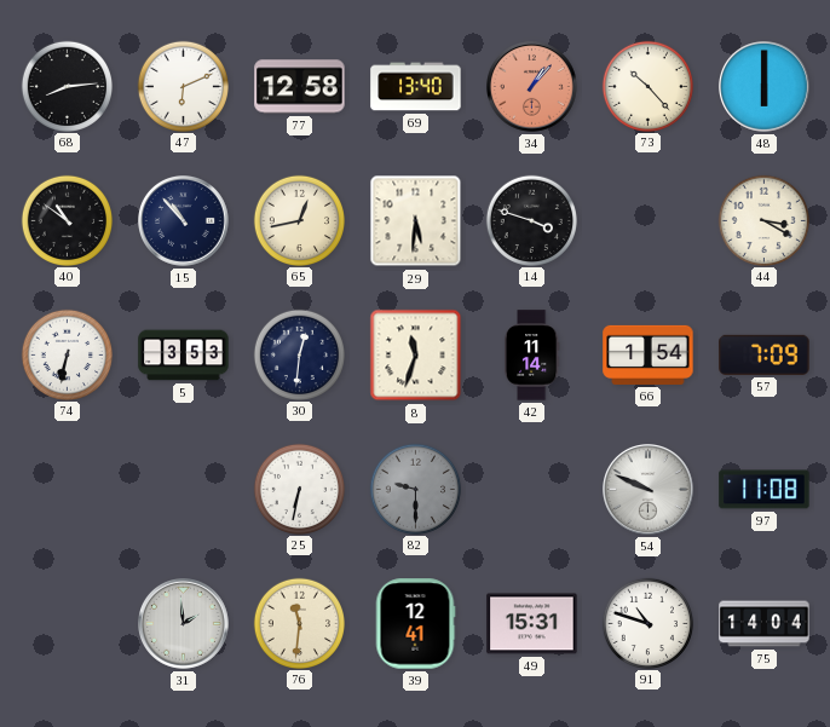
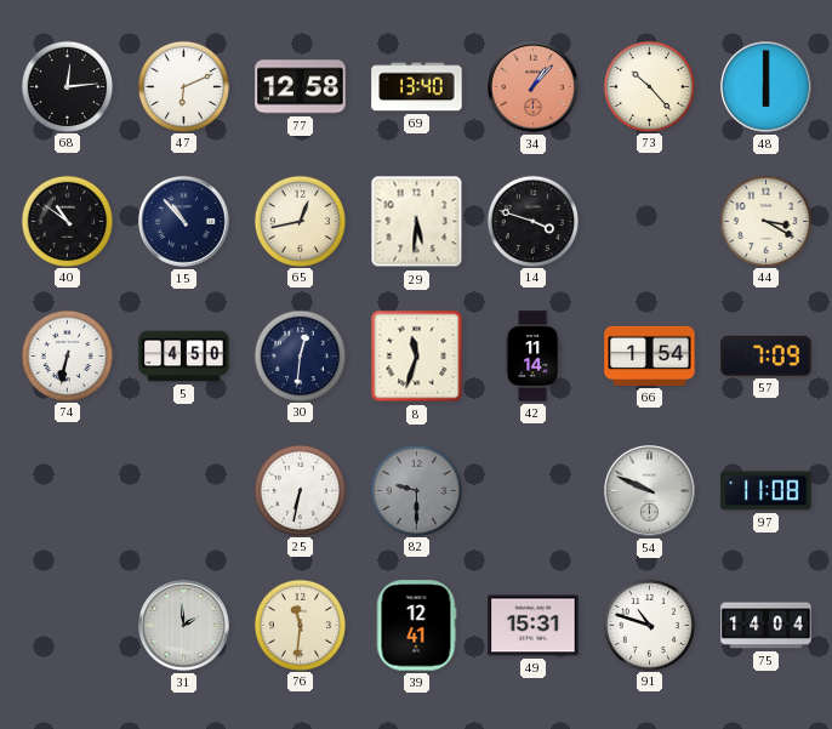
68: 8:14 -> 12:14 (67, 86)
5: 3:53 -> 4:50 (184, 357)
